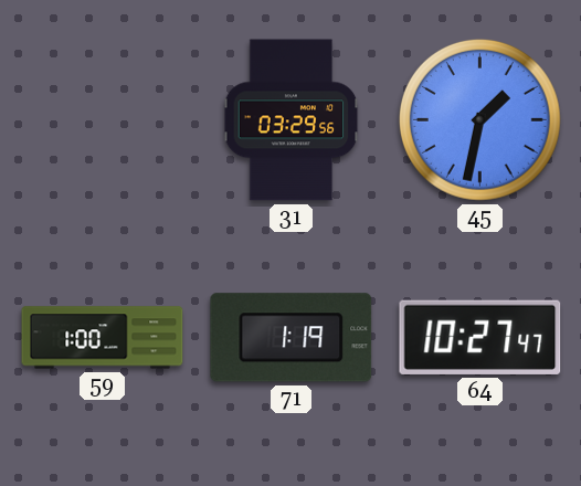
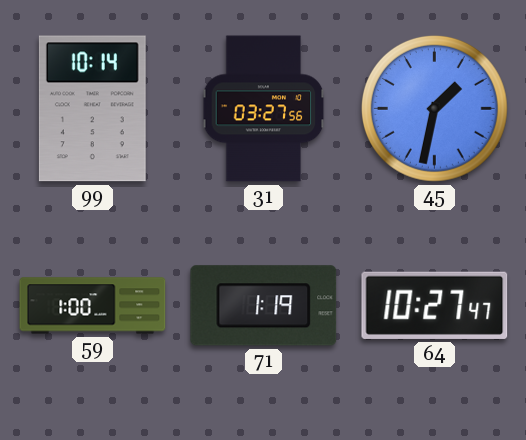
99: none -> 10:14 (92, 109)
31: 03:29 -> 03:27 (264, 109)
